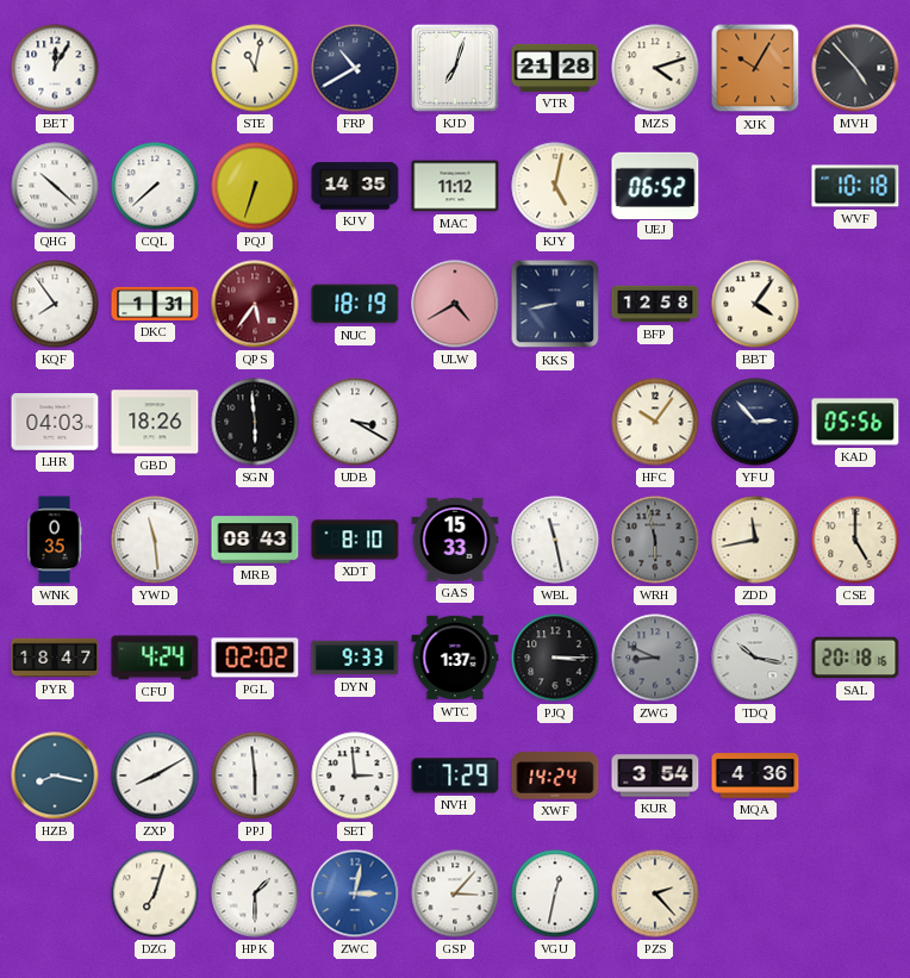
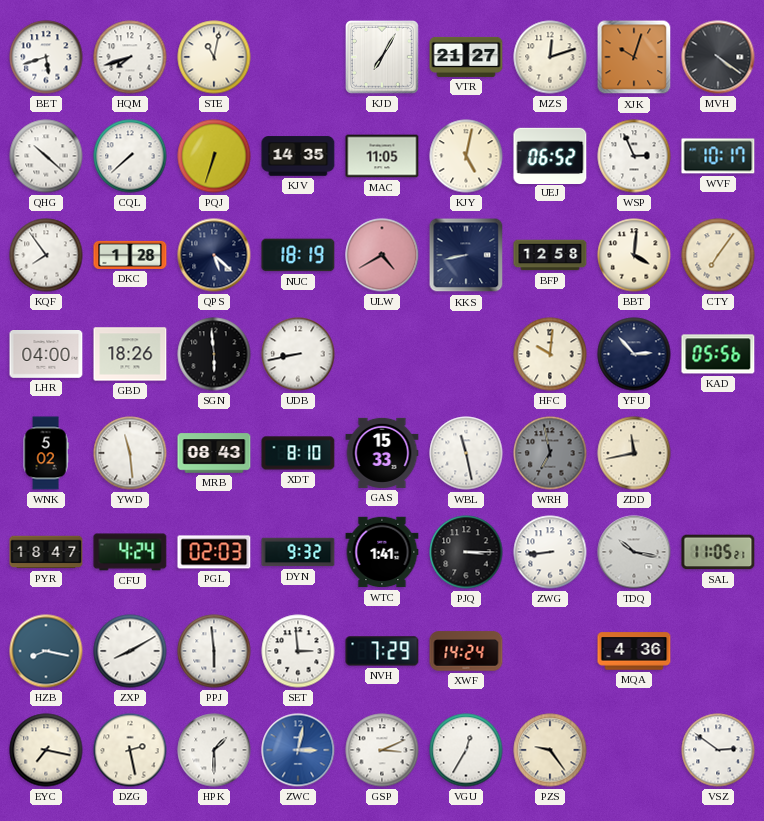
BET: 12:05 -> 5:42 (46, 57)
HQM: none -> 7:42 (130, 57)
FRP: 10:40 -> none (355, 68)
KJD: 7:03 -> 7:05 (383, 58)
VTR: 21:28 -> 21:27 (466, 57)
MZS: 4:12 -> 12:12 (550, 57)
XJK: 10:05 -> 10:03 (634, 57)
MVH: 4:53 -> 4:21 (718, 57)
MAC: 11:12 -> 11:05 (382, 156)
WSP: none -> 2:56 (634, 156)
WVF: 10:18 -> 10:17 (718, 156)
DKC: 1:31 -> 1:28 (130, 255)
QPS: 5:36 -> 5:22 (214, 255)
QPS dial: burgundy -> navy (214, 255)
BBT: 4:06 -> 4:01 (634, 255)
CTY: none -> 7:06 (718, 255)
LHR: 04:03 -> 04:00 (46, 355)
UDB: 3:20 -> 8:43 (298, 354)
HFC: 10:06 -> 10:01 (550, 354)
WNK: 0:35 -> 5:02 (46, 453)
WRH: 5:58 -> 6:58 (550, 453)
CSE: 5:00 -> none (855, 540)
PGL: 02:02 -> 02:03 (214, 552)
DYN: 9:33 -> 9:32 (298, 552)
WTC: 1:37 -> 1:41 (382, 552)
ZWG: 8:49 -> 8:44 (550, 552)
ZWG dial: grey -> white (550, 552)
SAL: 20:18 -> 11:05 (718, 552)
KUR: 3:54 -> none (655, 775)
EYC: none -> 7:17 (46, 750)
DZG: 7:03 -> 2:28 (130, 750)
GSP: 3:07 -> 3:11 (382, 750)
VGU: 12:32 -> 12:35 (466, 750)
PZS: 2:23 -> 9:24 (550, 750)
VSZ: none -> 2:51 (718, 750)
